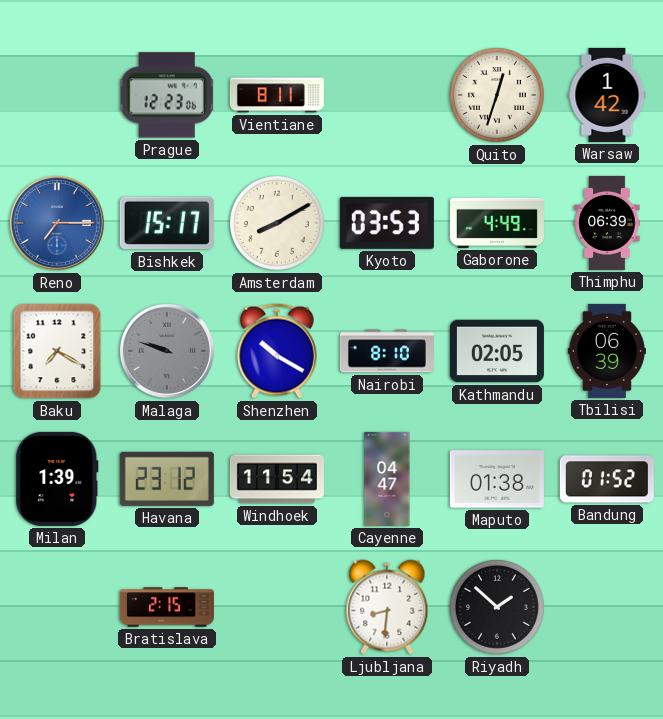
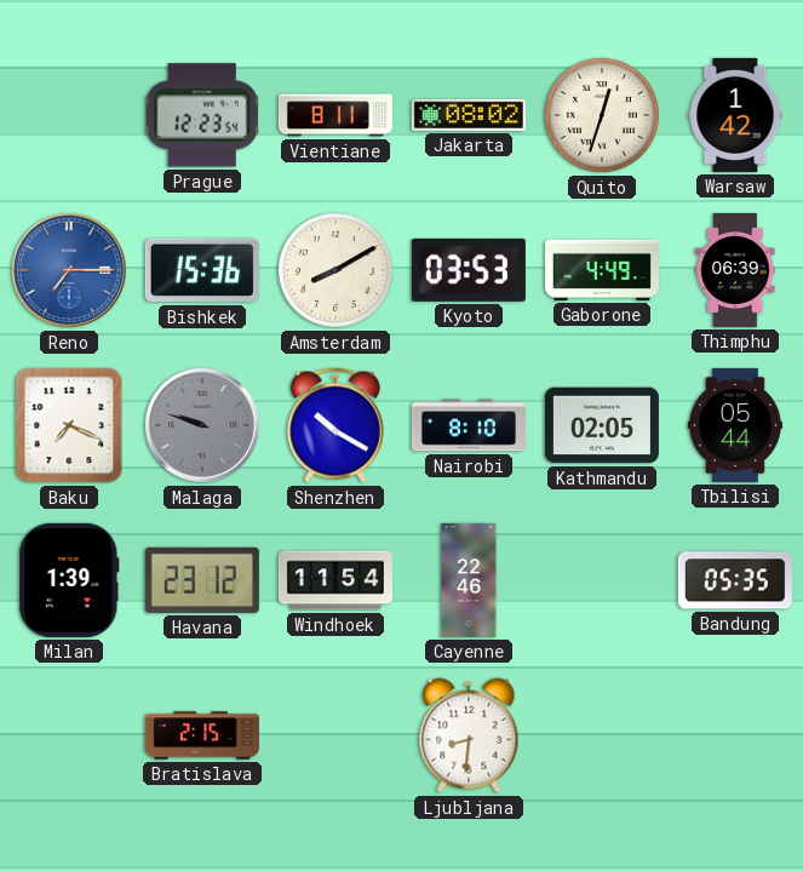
Prague: 12:23:06 -> 12:23:54 (202, 115)
Jakarta: none -> 08:02 (469, 115)
Bishkek: 15:17 -> 15:36 (202, 270)
Baku: 7:20 -> 7:19 (69, 425)
Tbilisi: 06:39 -> 05:44 (735, 425)
Cayenne: 04:47 -> 22:46 (469, 580)
Maputo: 01:38 -> none (497, 479)
Bandung: 01:52 -> 05:35 (735, 580)
Riyadh: 1:52 -> none (497, 607)
